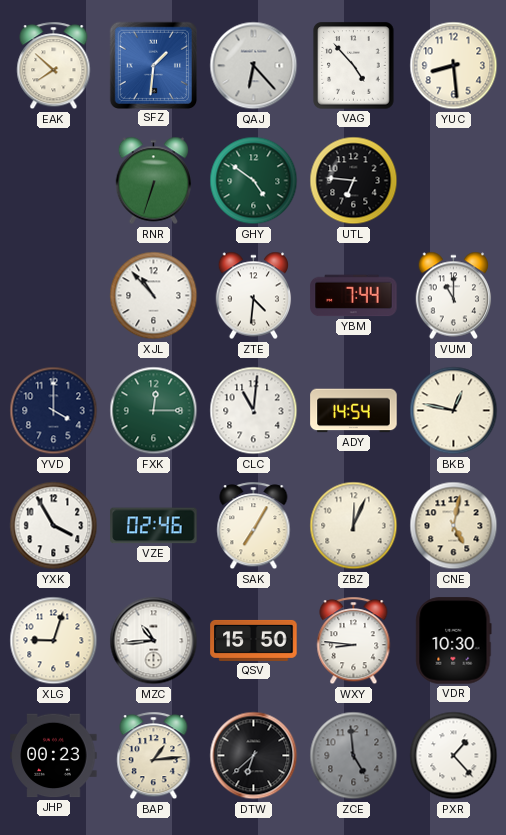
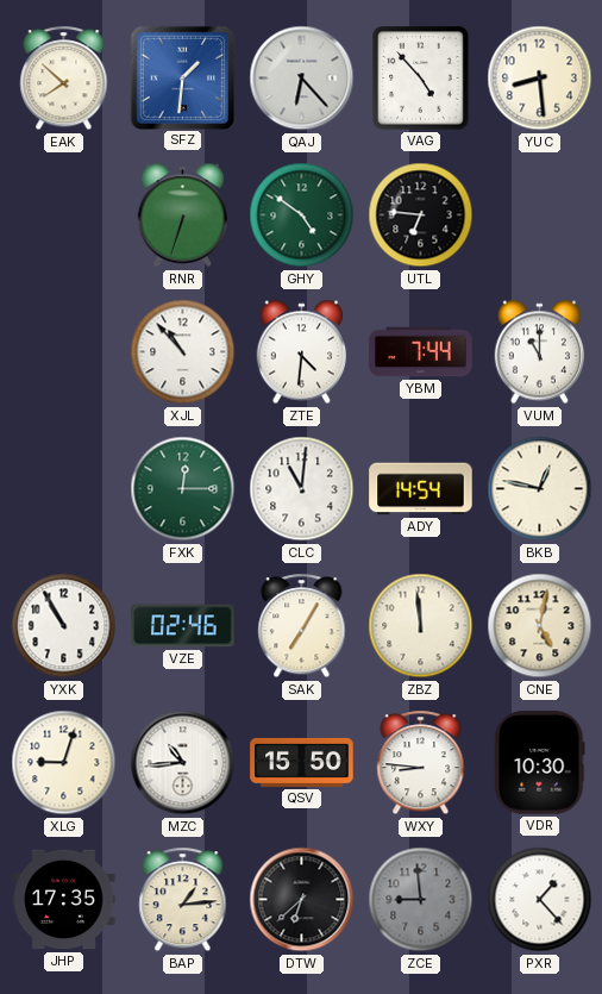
YVD: 4:00 -> none (54, 411)
YXK: 3:55 -> 10:55 (64, 626)
ZBZ: 12:04 -> 11:59 (421, 626)
JHP: 00:23 -> 17:35 (64, 900)
ZCE: 4:59 -> 8:59 (421, 900)
